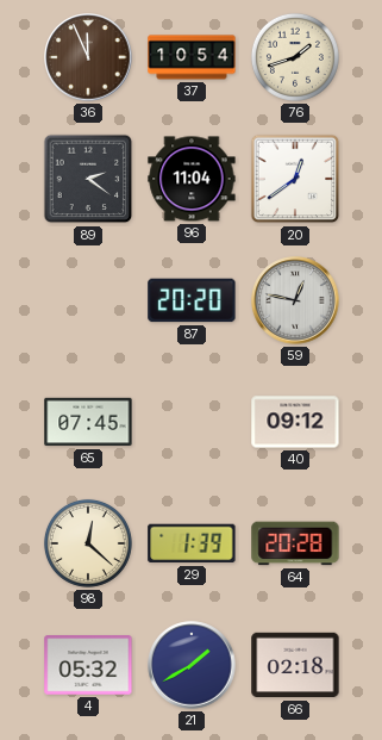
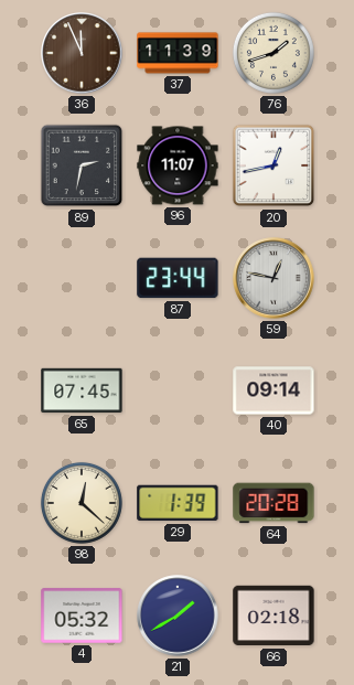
37: 10:54 -> 11:39 (178, 53)
89: 2:21 -> 2:32 (82, 165)
96: 11:04 -> 11:07 (178, 165)
20: 12:39 -> 12:43 (273, 165)
87: 20:20 -> 23:44 (178, 278)
40: 09:12 -> 09:14 (273, 390)
